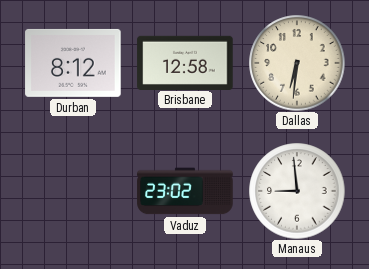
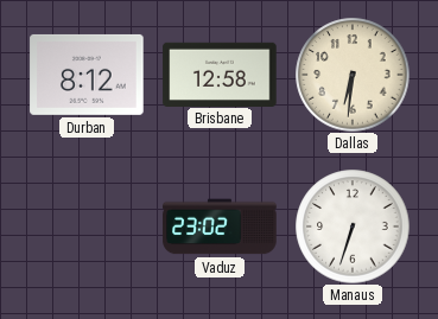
Manaus: 8:59 -> 6:33 (353, 227)
